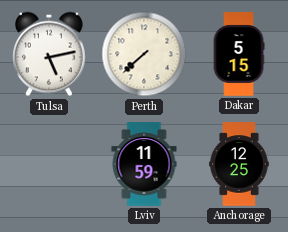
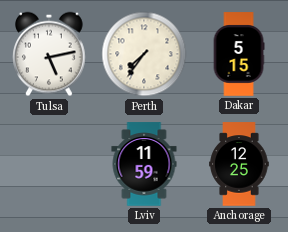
Perth: 7:38 -> 7:36 (144, 54)
